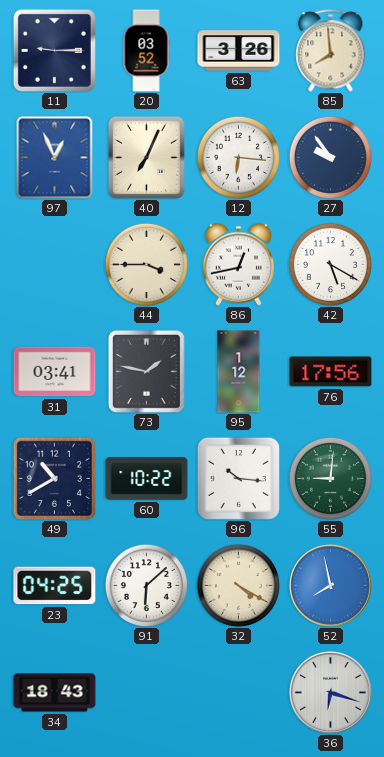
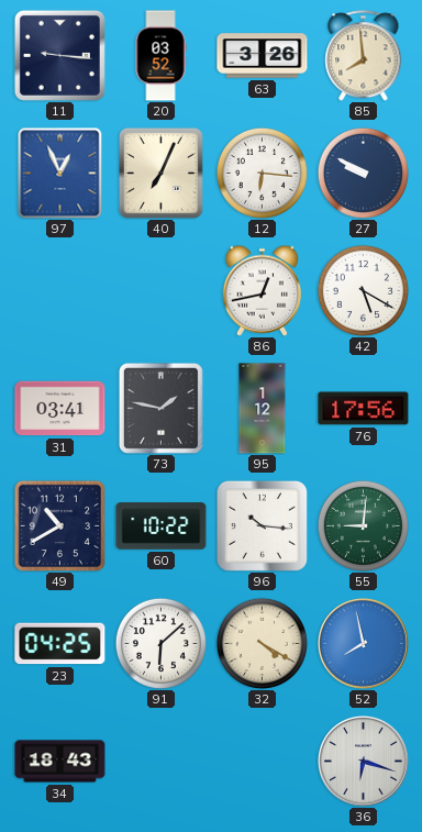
11: 9:15 -> 9:16 (59, 55)
27: 9:54 -> 9:50 (363, 173)
44: 3:45 -> none (146, 264)
